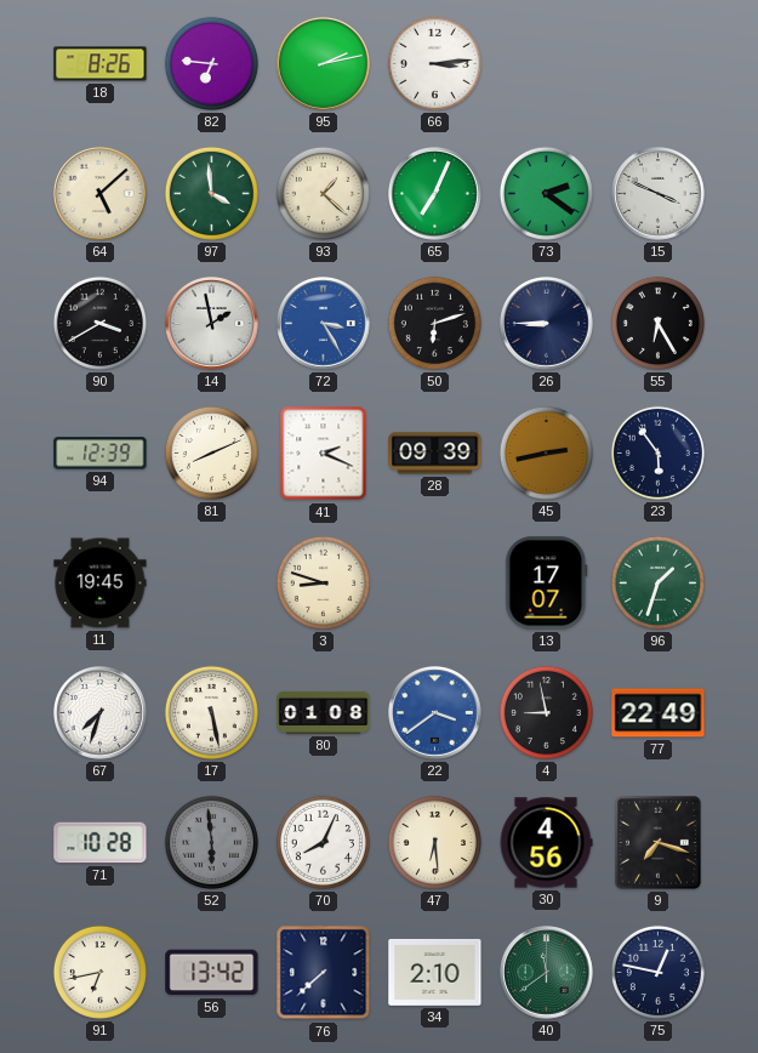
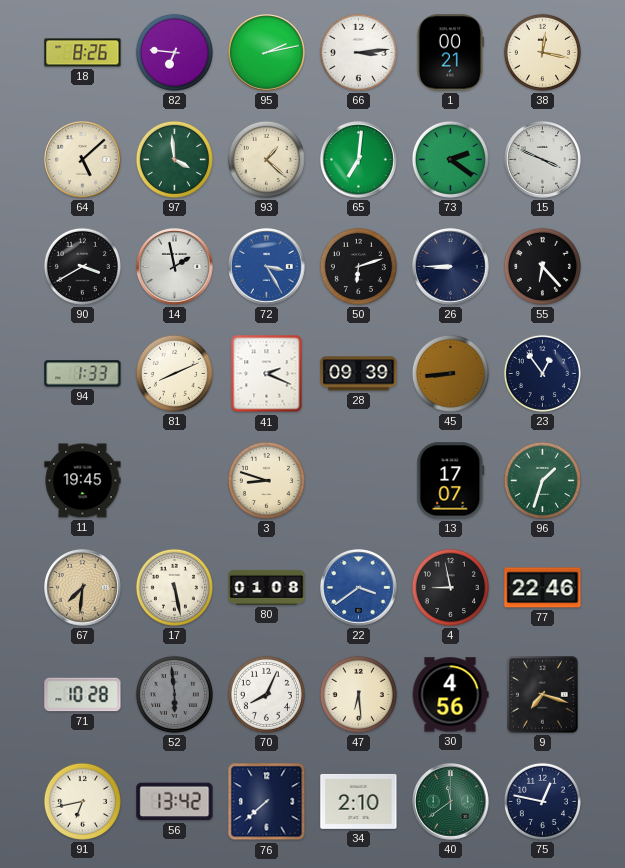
1: none -> 00:21 (450, 53)
38: none -> 12:17 (542, 52)
65: 7:04 -> 7:01 (359, 160)
55: 6:25 -> 6:23 (542, 266)
94: 12:39 -> 1:33 (83, 374)
45: 2:43 -> 8:44 (450, 373)
23: 5:54 -> 12:54 (542, 373)
67: 7:33 -> 7:31 (83, 588)
67 dial: white -> champagne (83, 588)
77: 22:49 -> 22:46 (543, 588)
